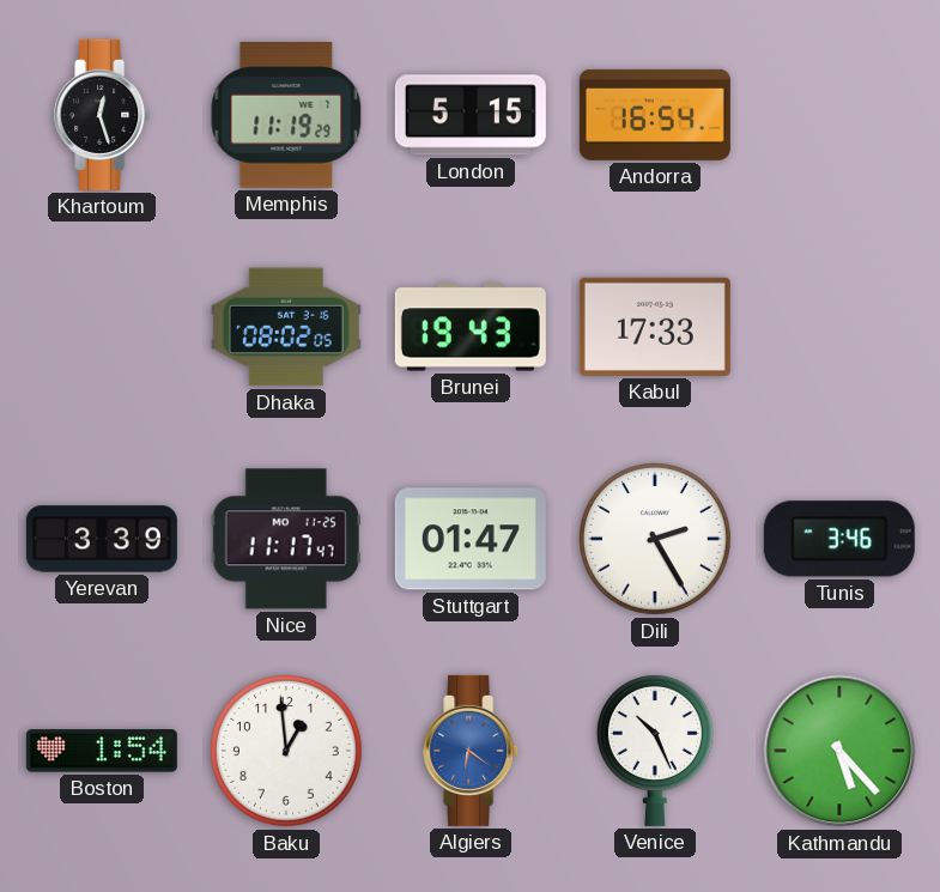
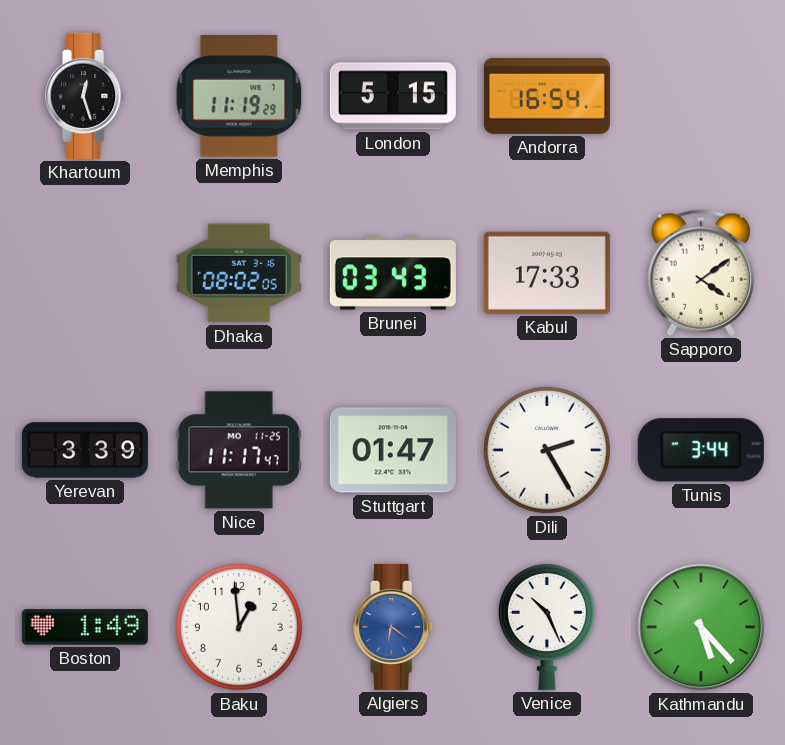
Brunei: 19:43 -> 03:43 (393, 273)
Sapporo: none -> 4:09 (700, 273)
Tunis: 3:46 -> 3:44 (701, 450)
Boston: 1:54 -> 1:49 (85, 627)
